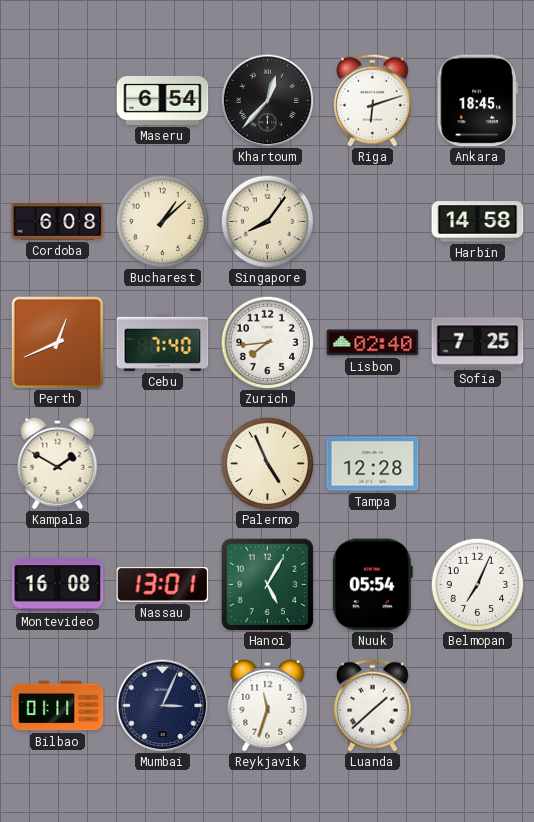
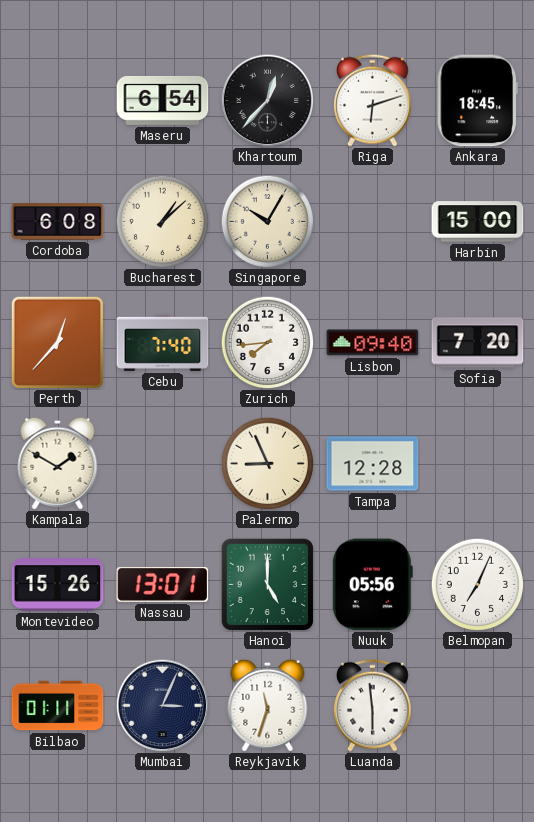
Singapore: 8:06 -> 10:05 (267, 221)
Harbin: 14:58 -> 15:00 (478, 222)
Perth: 12:41 -> 12:37 (57, 342)
Lisbon: 02:40 -> 09:40 (373, 343)
Sofia: 7:25 -> 7:20 (478, 343)
Palermo: 4:56 -> 8:56 (267, 463)
Montevideo: 16:08 -> 15:26 (58, 585)
Hanoi: 5:05 -> 5:00 (267, 584)
Nuuk: 05:54 -> 05:56 (372, 585)
Luanda: 1:38 -> 5:59 (373, 705)
